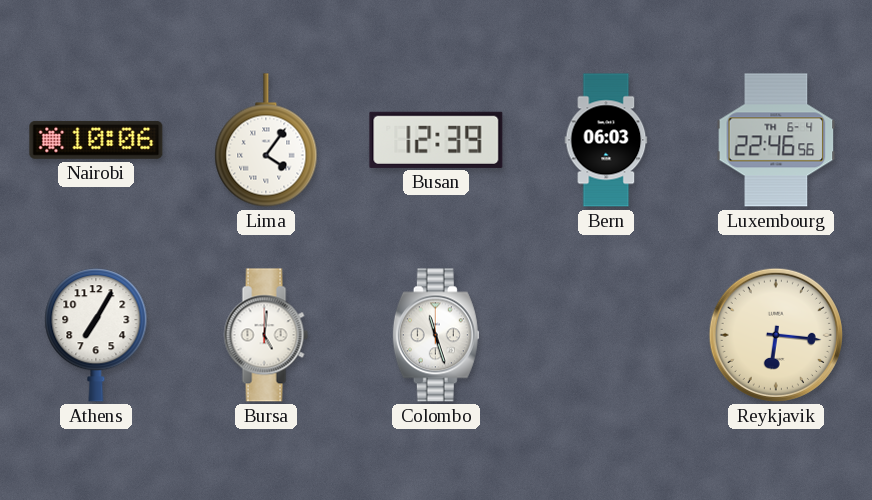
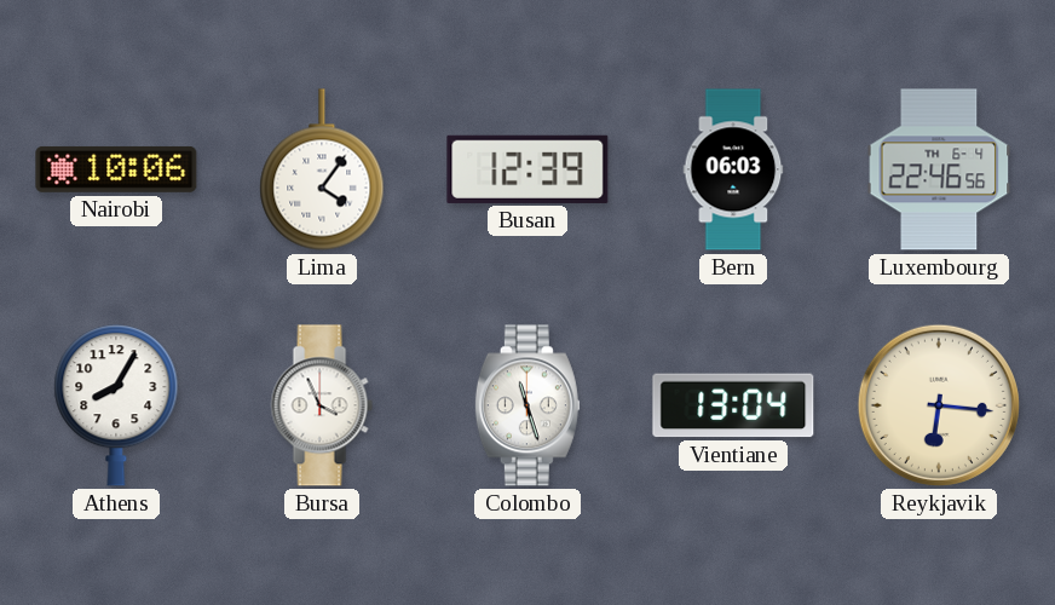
Athens: 7:05 -> 8:05 (116, 405)
Bursa: 5:01 -> 3:56 (322, 405)
Vientiane: none -> 13:04 (733, 405)
